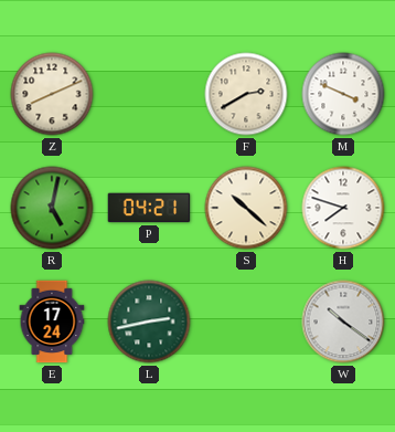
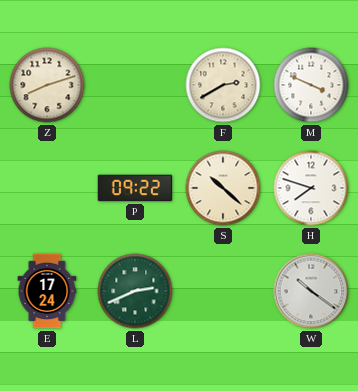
Z: 8:11 -> 8:12 (47, 85)
R: 5:02 -> none (52, 208)
P: 04:21 -> 09:22 (135, 188)
L: 2:43 -> 2:41 (135, 291)
